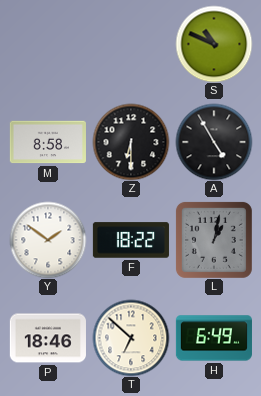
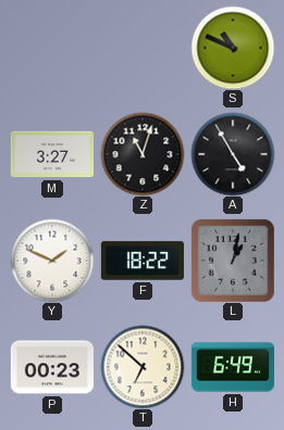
M: 8:58 -> 3:27 (52, 154)
Z: 6:30 -> 11:03 (143, 154)
Y: 1:51 -> 1:49 (52, 261)
P: 18:46 -> 00:23 (52, 367)
